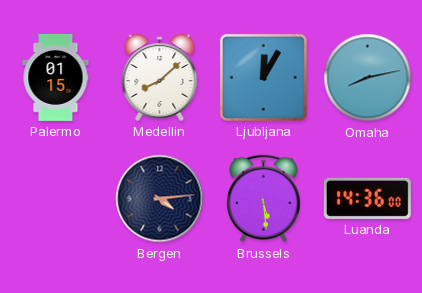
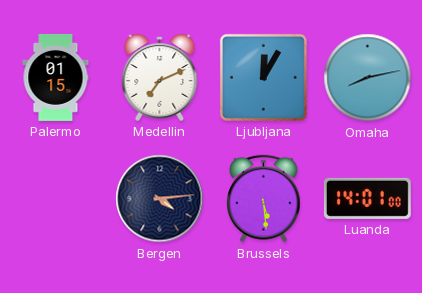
Medellin: 8:08 -> 7:11 (160, 77)
Luanda: 14:36 -> 14:01 (367, 198)
